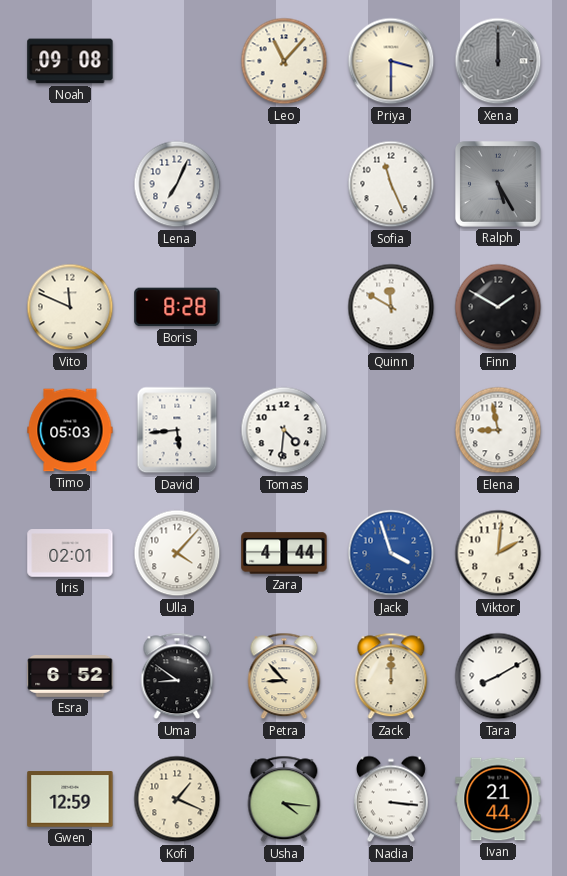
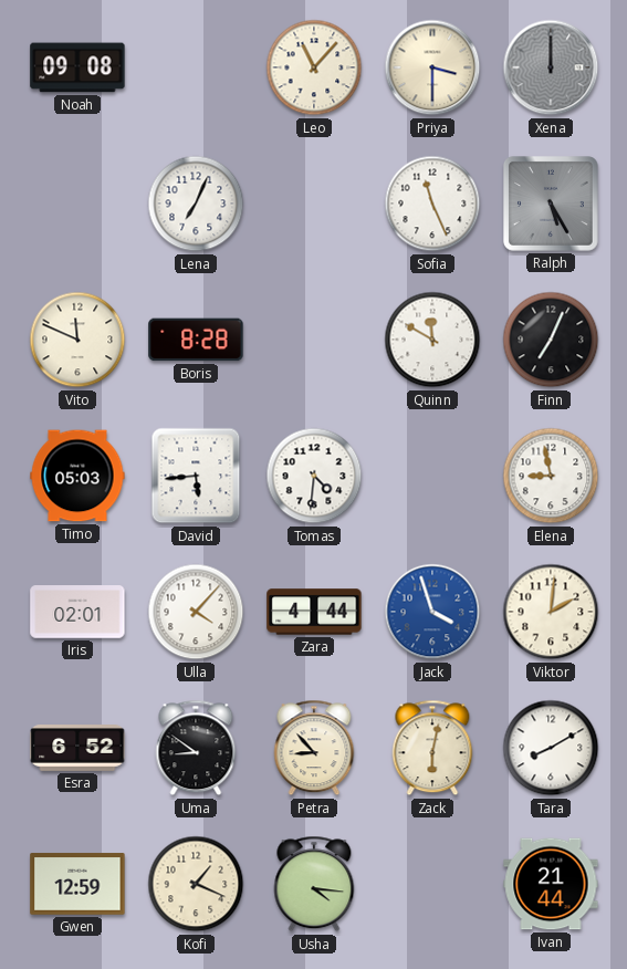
Finn: 1:50 -> 7:04 (551, 340)
Zack: 12:00 -> 6:02 (432, 748)
Nadia: 3:16 -> none (391, 799)
